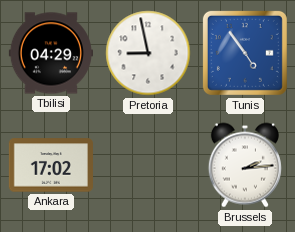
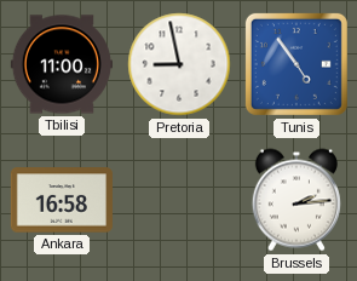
Tbilisi: 04:29 -> 11:00 (62, 64)
Ankara: 17:02 -> 16:58 (62, 200)
